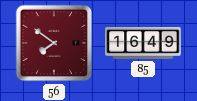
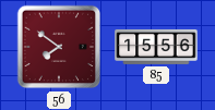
85: 16:49 -> 15:56 (156, 47)
